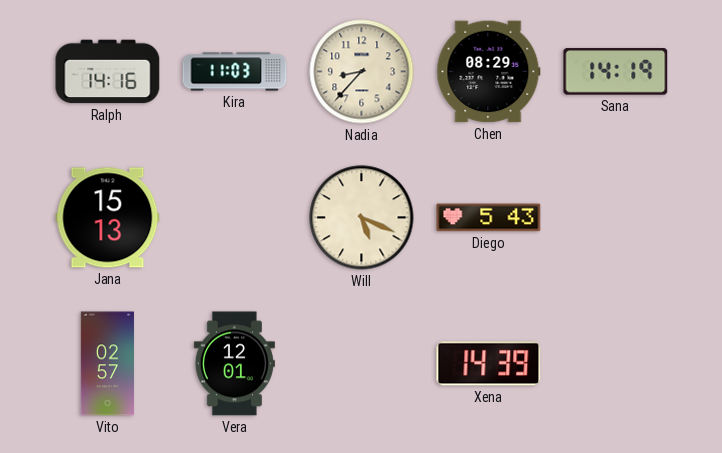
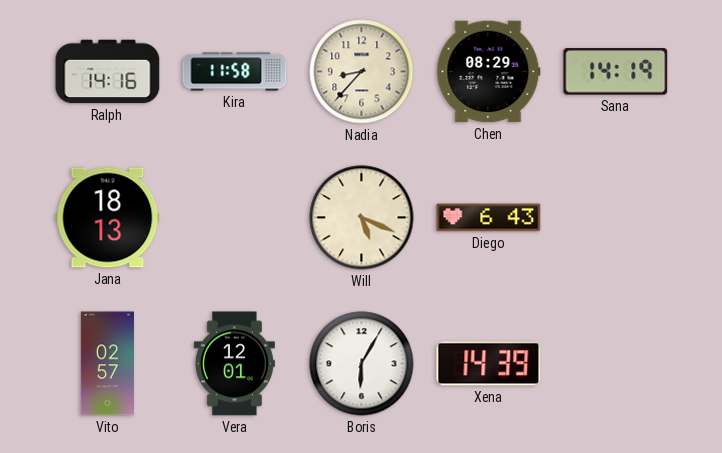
Kira: 11:03 -> 11:58 (235, 72)
Jana: 15:13 -> 18:13 (108, 218)
Diego: 5:43 -> 6:43 (489, 218)
Boris: none -> 6:05 (362, 364)
